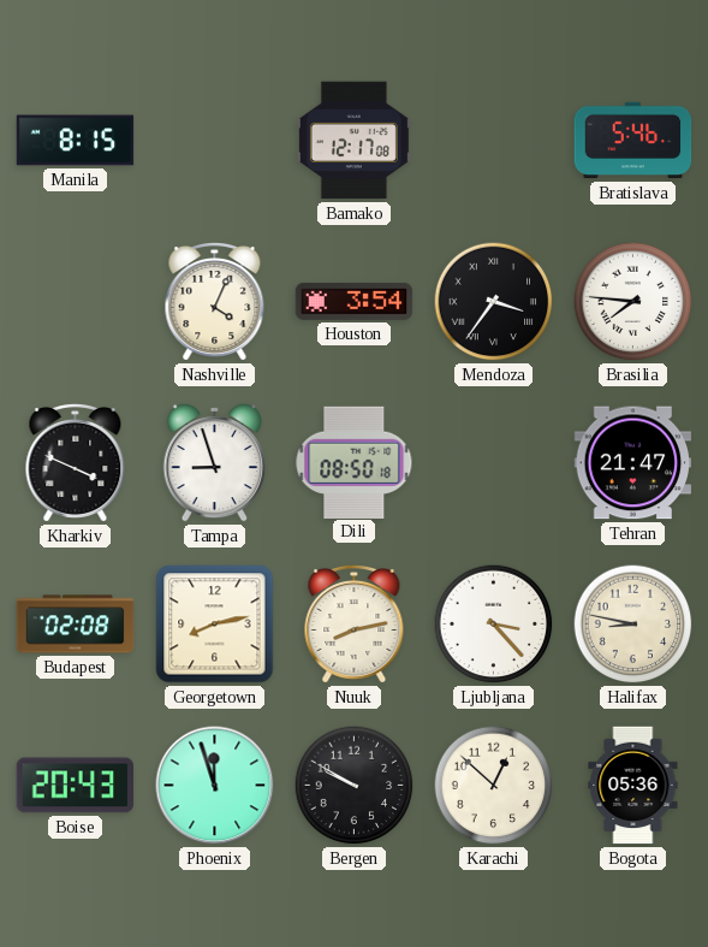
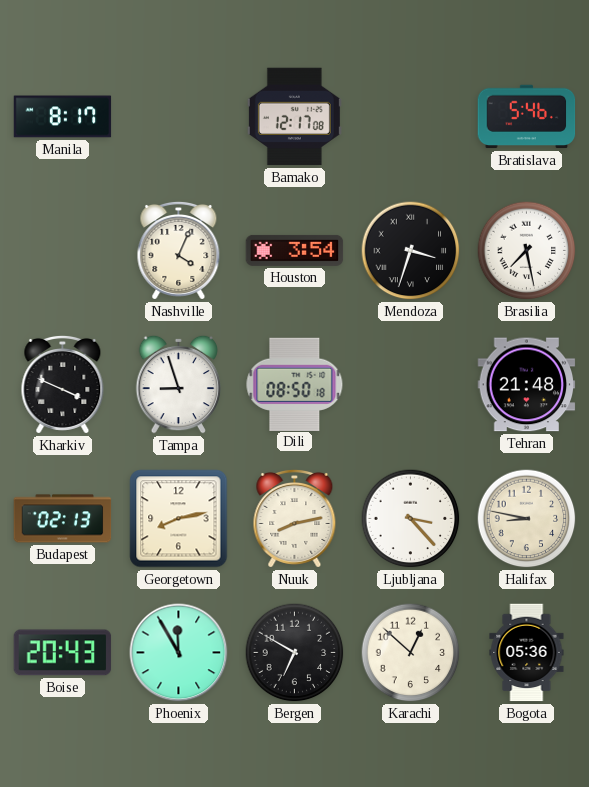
Manila: 8:15 -> 8:17 (63, 117)
Mendoza: 3:36 -> 3:33 (411, 251)
Brasilia: 7:46 -> 7:28 (527, 251)
Tehran: 21:47 -> 21:48 (527, 385)
Budapest: 02:08 -> 02:13 (63, 519)
Phoenix: 11:57 -> 11:55 (179, 653)
Bergen: 9:50 -> 6:50 (295, 653)
